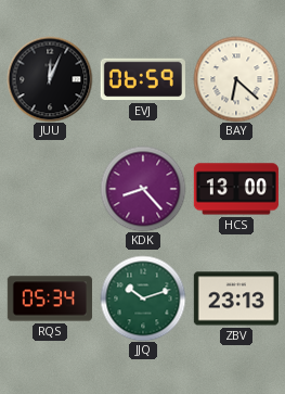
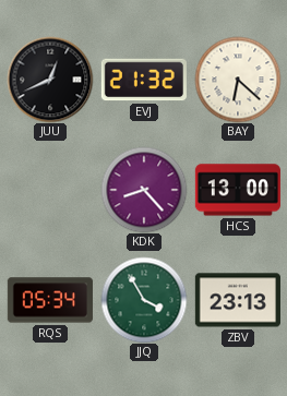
JUU: 12:04 -> 12:41 (50, 80)
EVJ: 06:59 -> 21:32 (144, 80)
JJQ: 10:12 -> 3:55 (144, 300)
